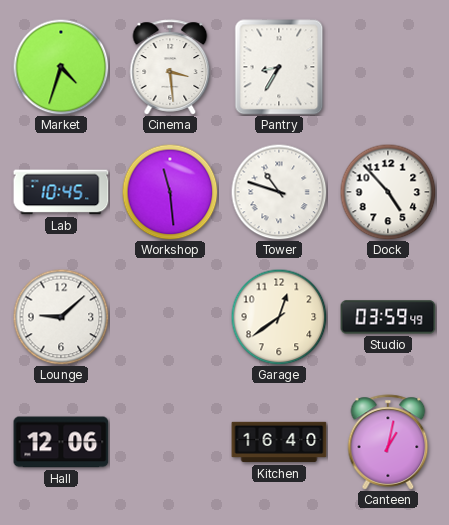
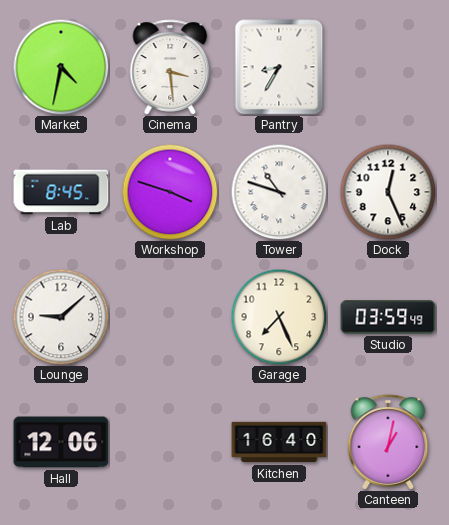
Market: 4:33 -> 4:32 (61, 67)
Lab: 10:45 -> 8:45 (61, 192)
Workshop: 11:29 -> 3:48 (170, 192)
Dock: 4:53 -> 12:26 (388, 192)
Garage: 12:39 -> 7:26 (279, 317)
